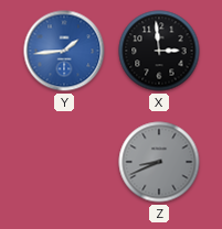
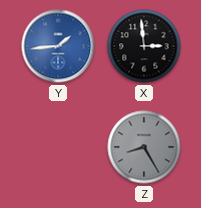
Z: 8:41 -> 8:25 (144, 147)
